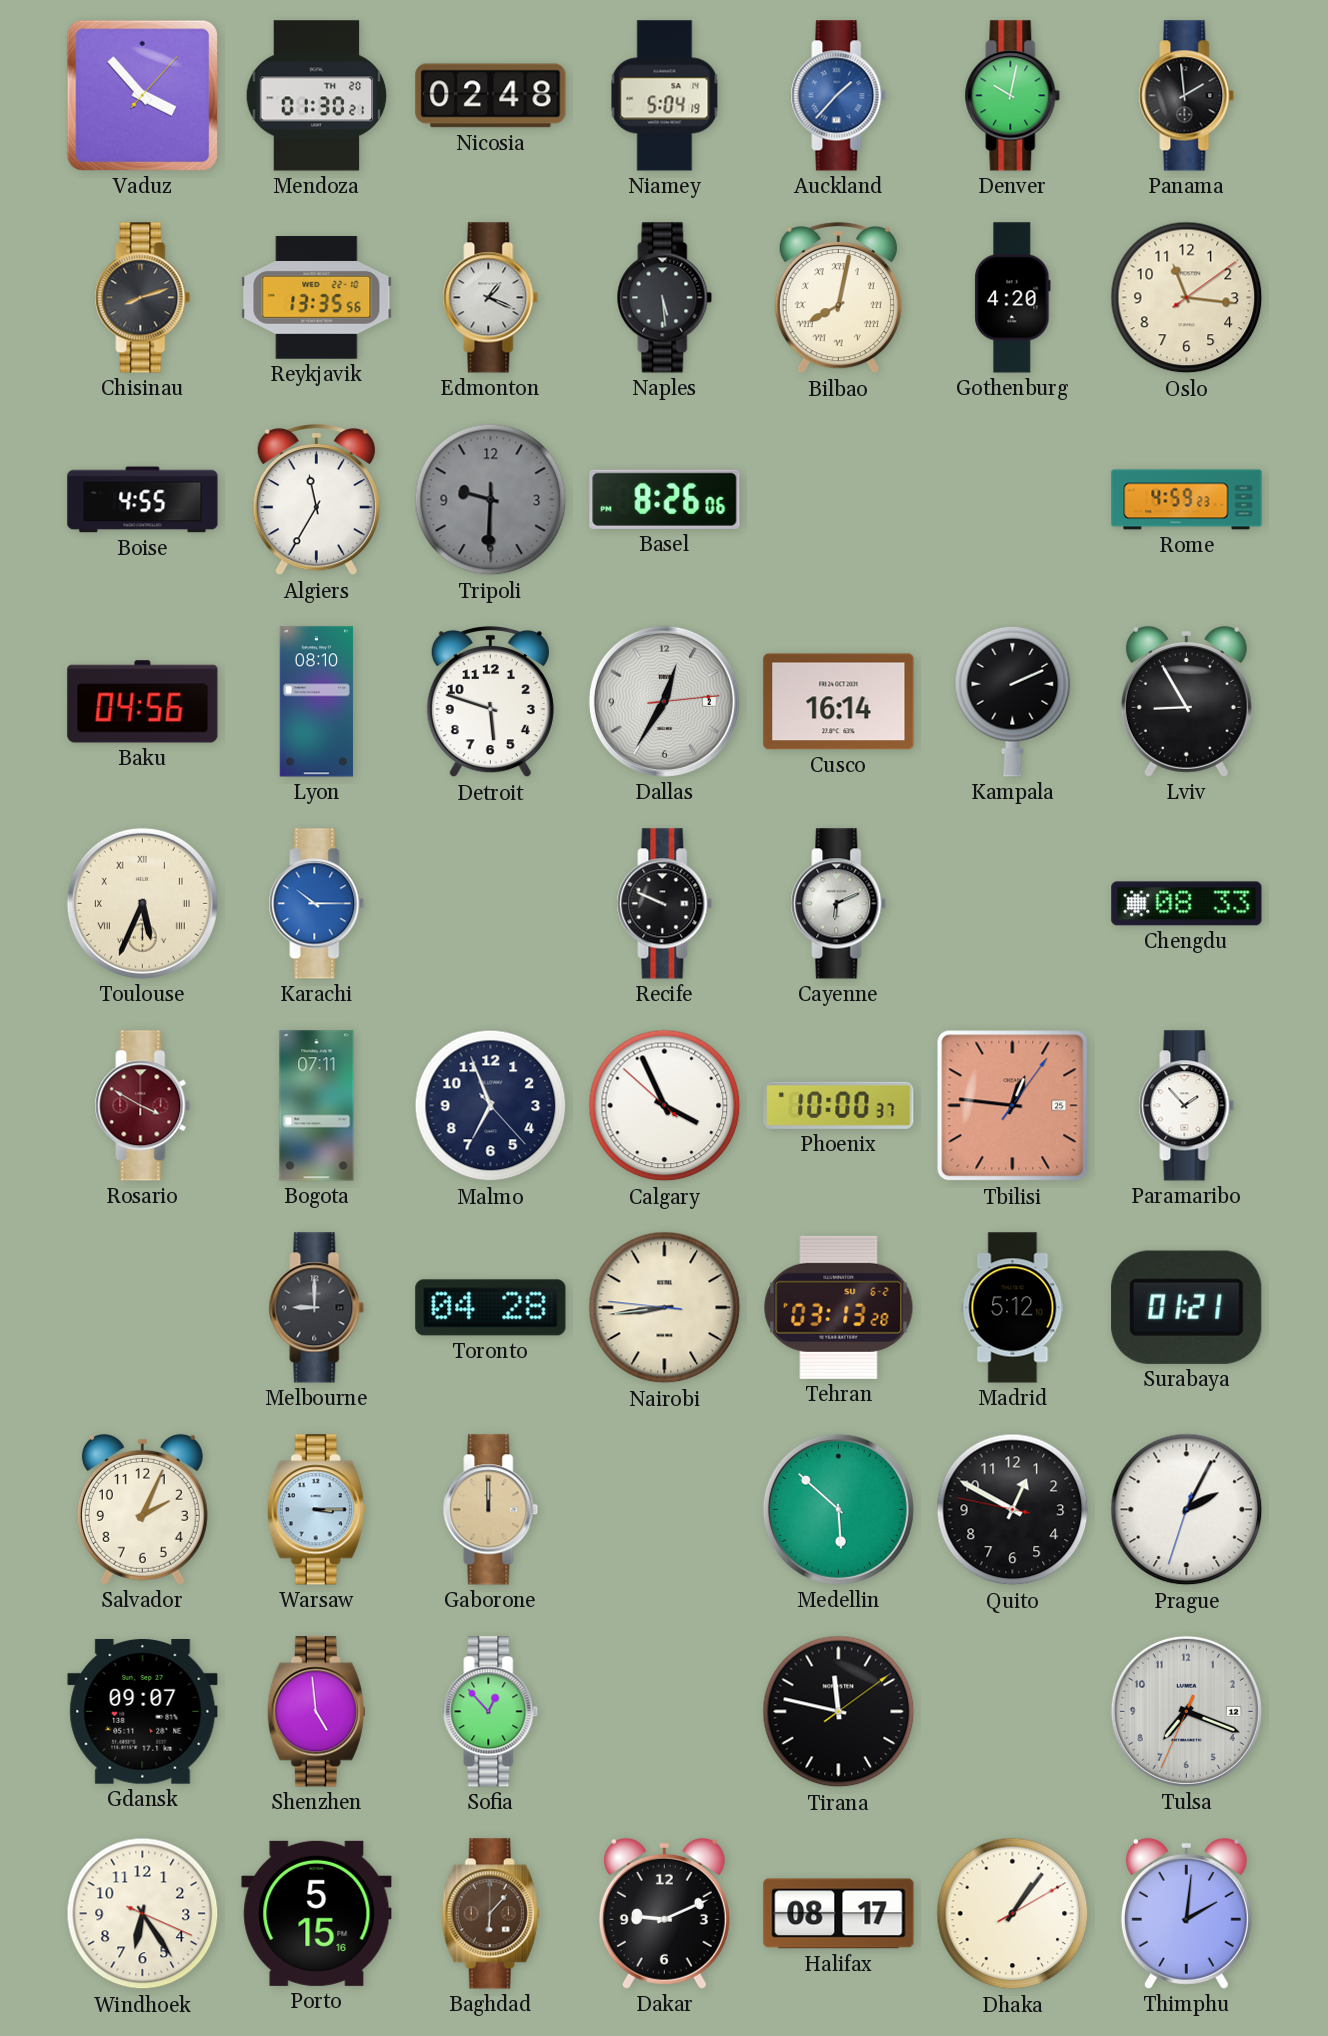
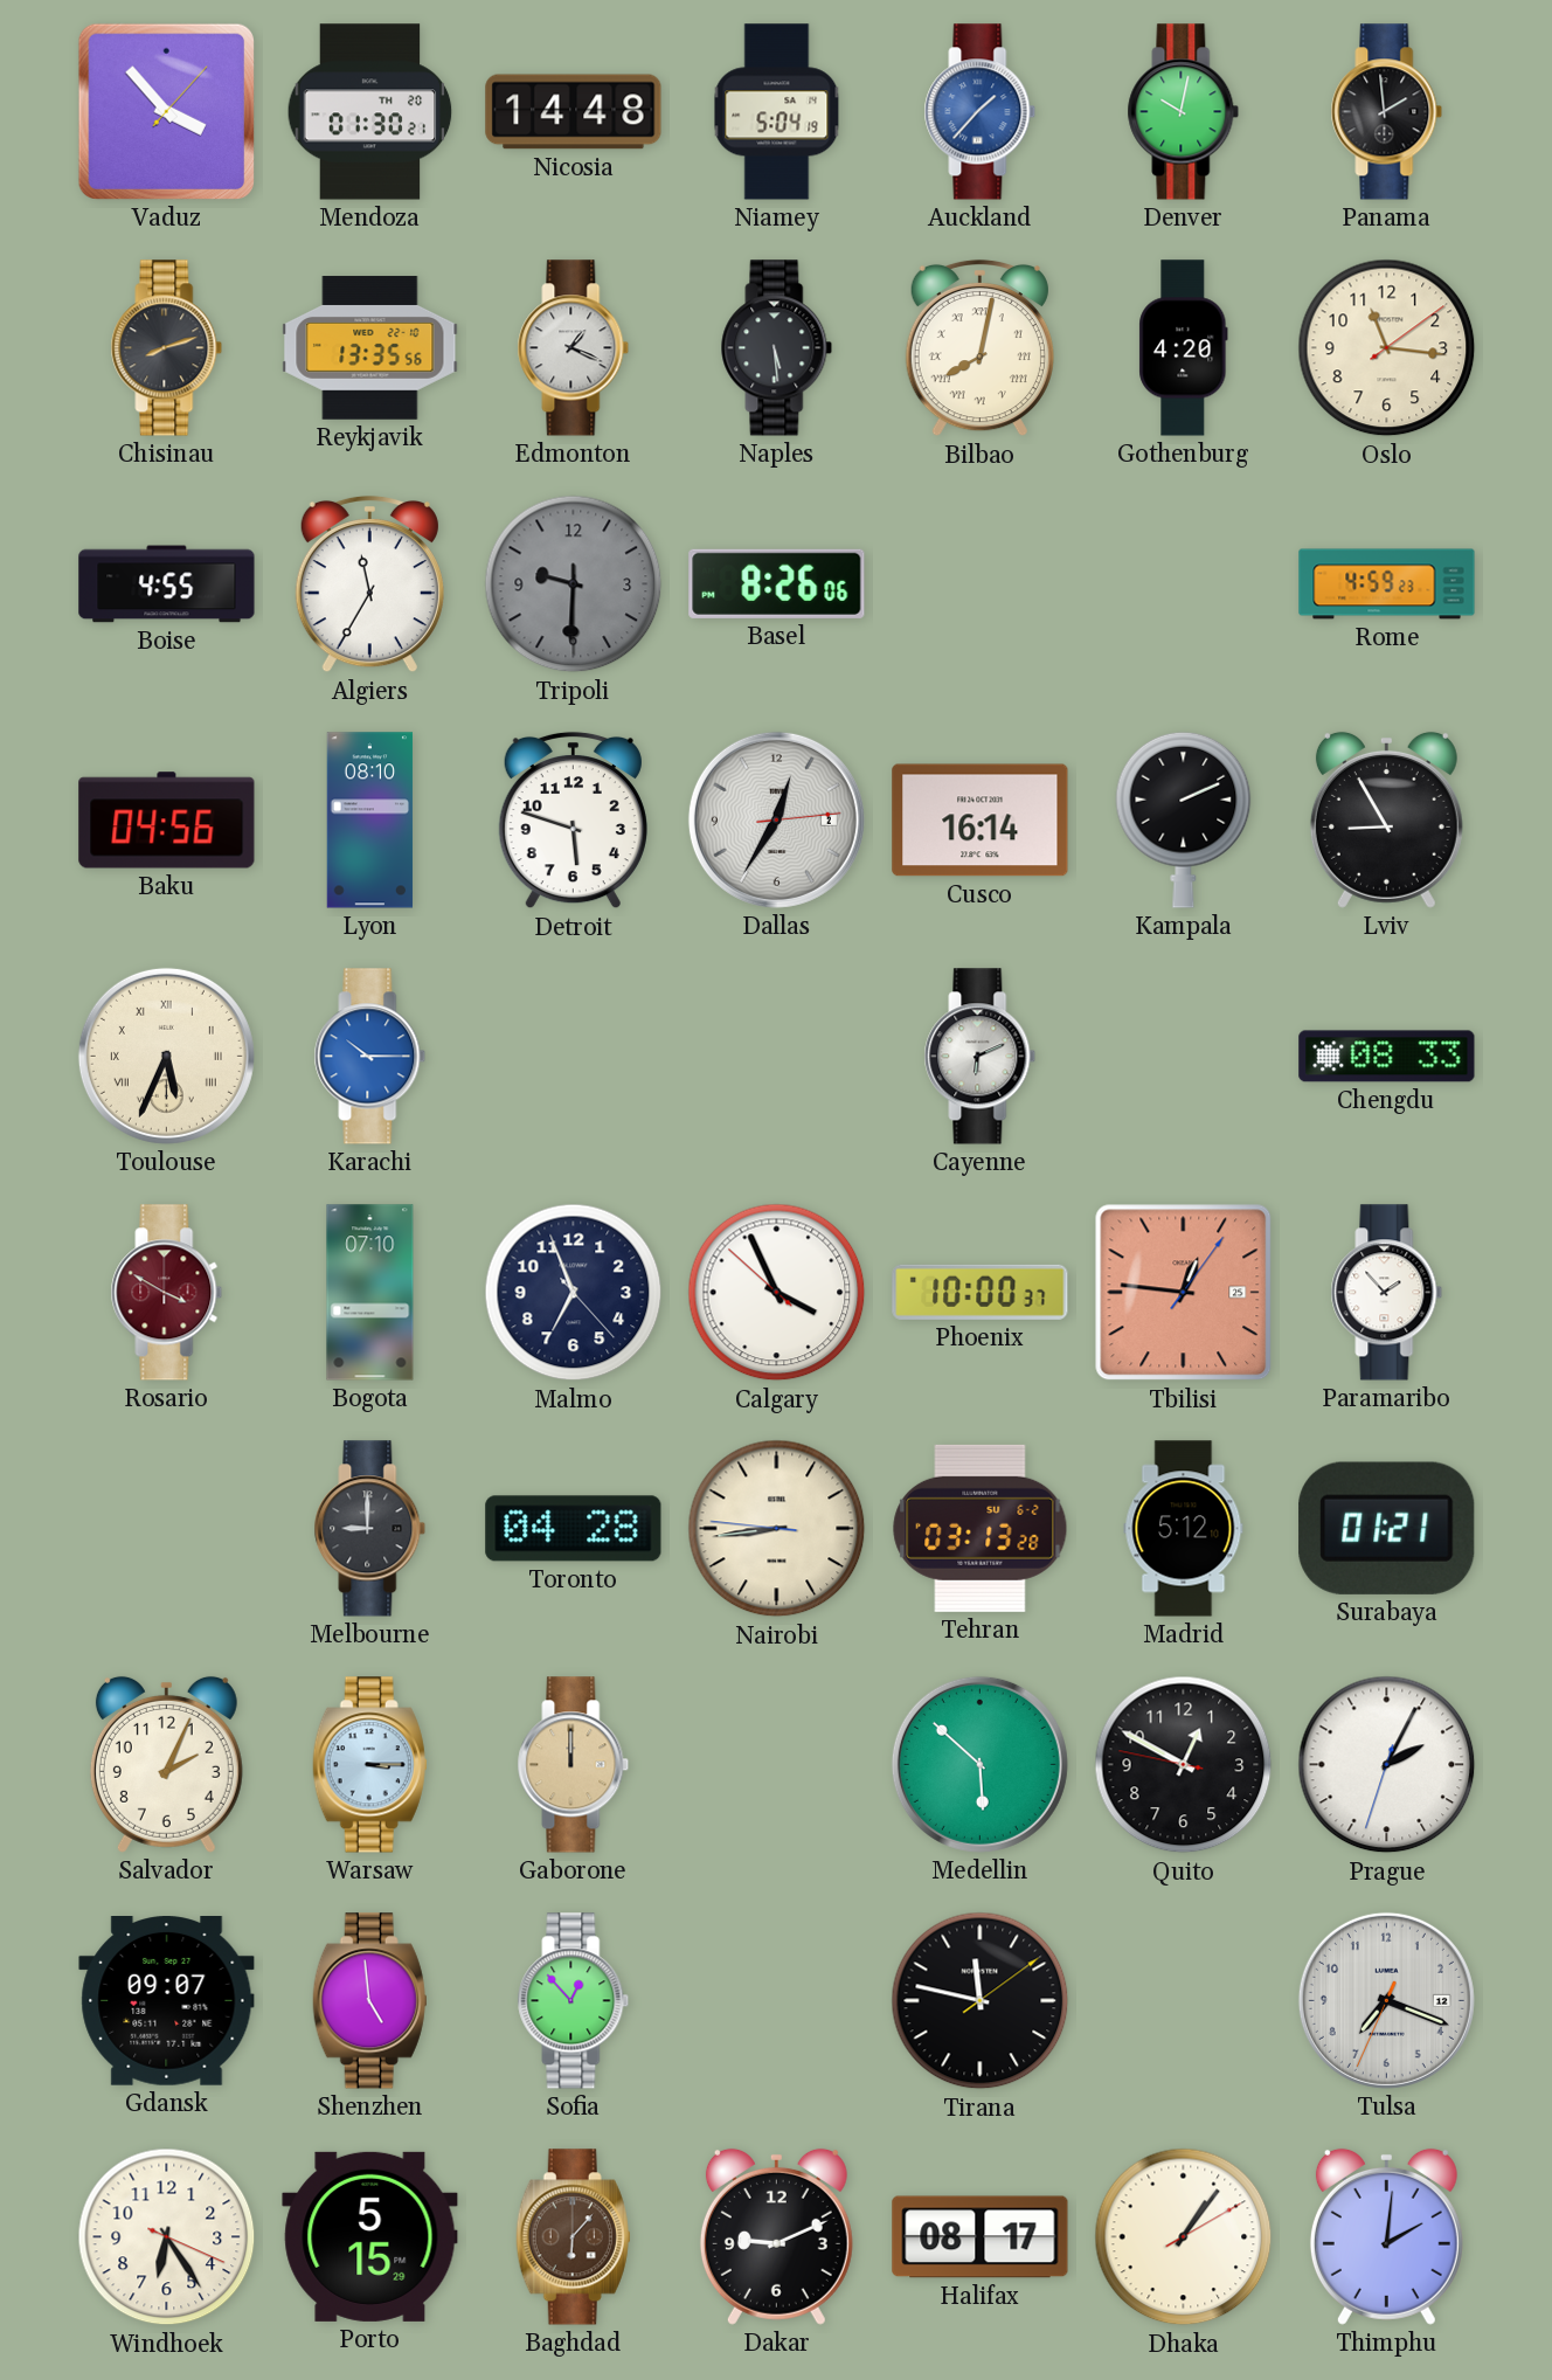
Nicosia: 02:48 -> 14:48 (574, 112)
Recife: 9:49 -> none (665, 904)
Bogota: 07:11 -> 07:10 (370, 1293)
Porto: 5:15:16 -> 5:15:29 (370, 2236)
